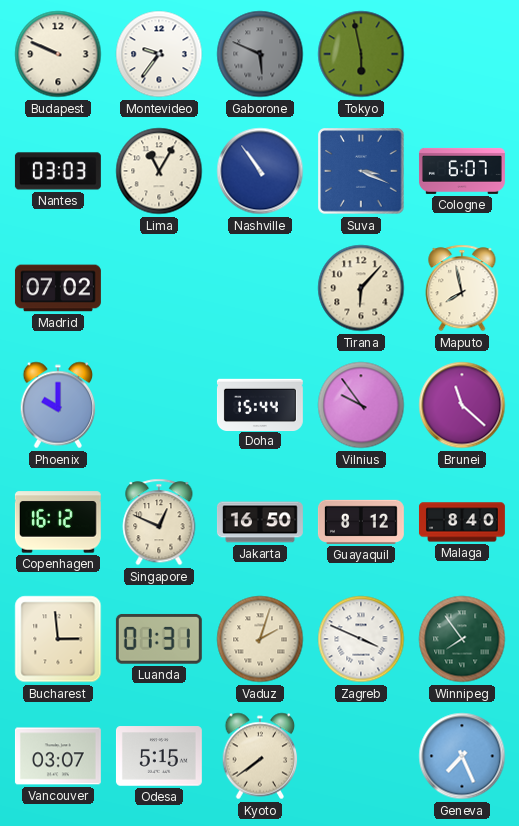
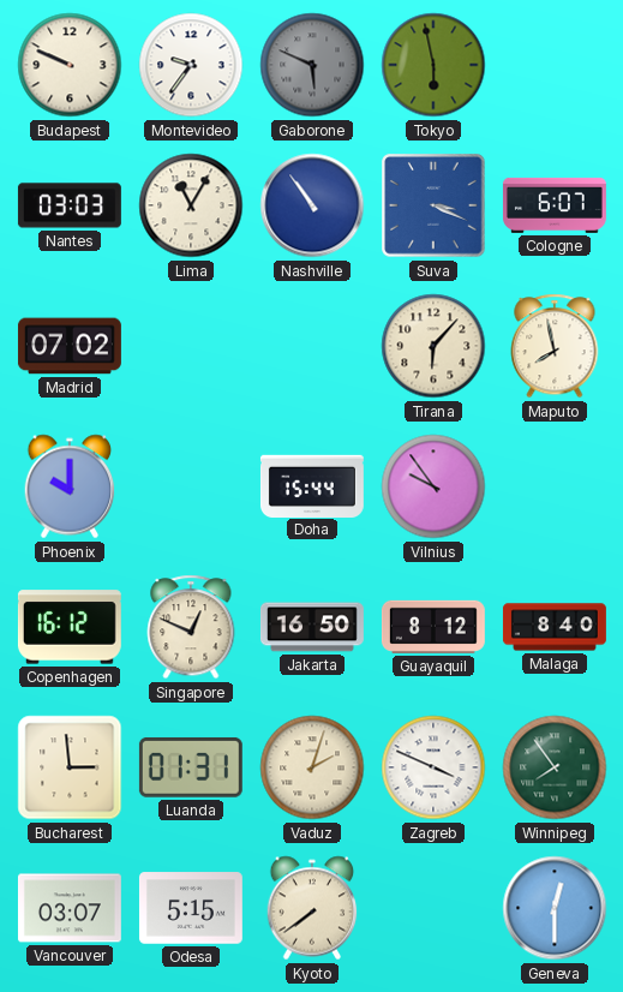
Brunei: 11:22 -> none (462, 405)
Geneva: 7:26 -> 12:30 (555, 908)
